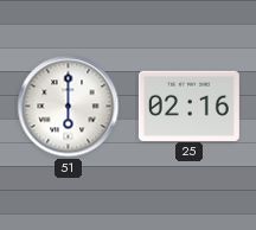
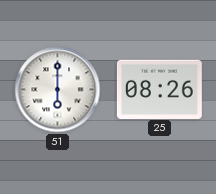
25: 02:16 -> 08:26 (159, 89)
